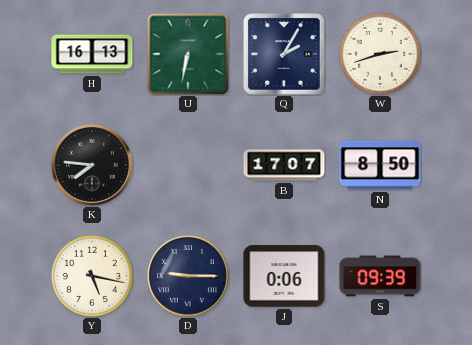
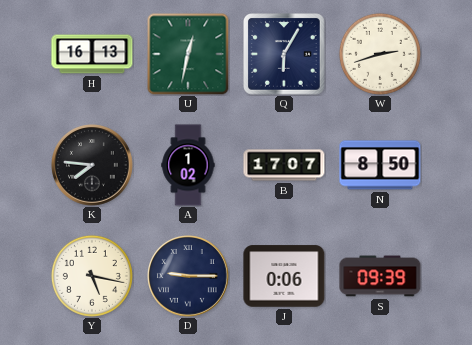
U: 6:32 -> 12:32 (188, 54)
Q: 2:05 -> 6:05 (284, 54)
A: none -> 1:02 (188, 165)
